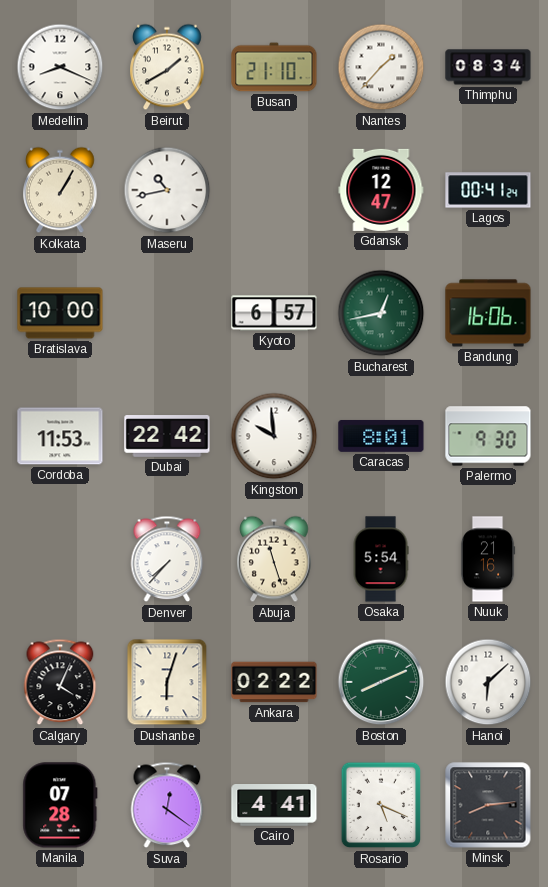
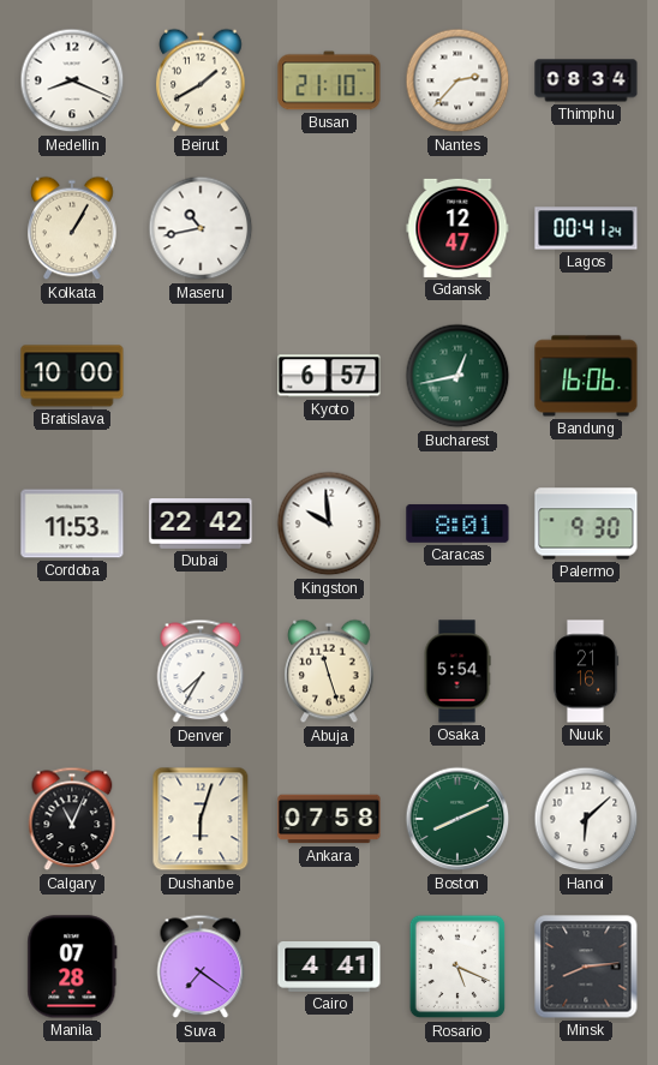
Nantes: 1:37 -> 2:37 (457, 80)
Denver: 7:37 -> 7:35 (201, 671)
Calgary: 4:04 -> 11:04 (72, 819)
Ankara: 02:22 -> 07:58 (329, 819)
Suva: 12:21 -> 7:21 (201, 967)
